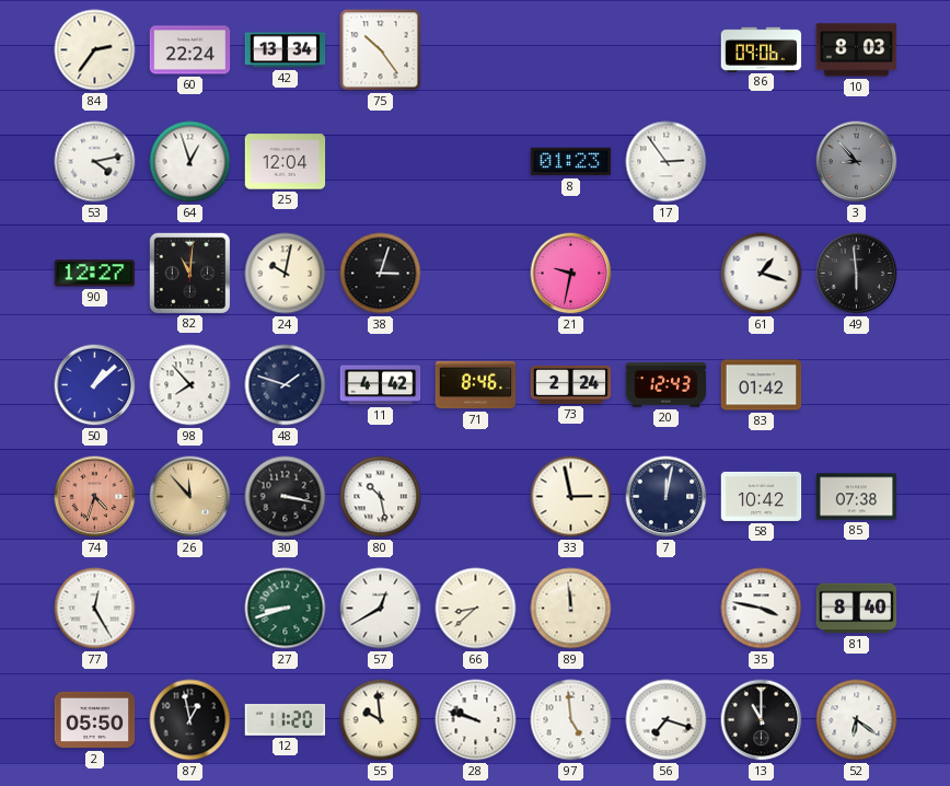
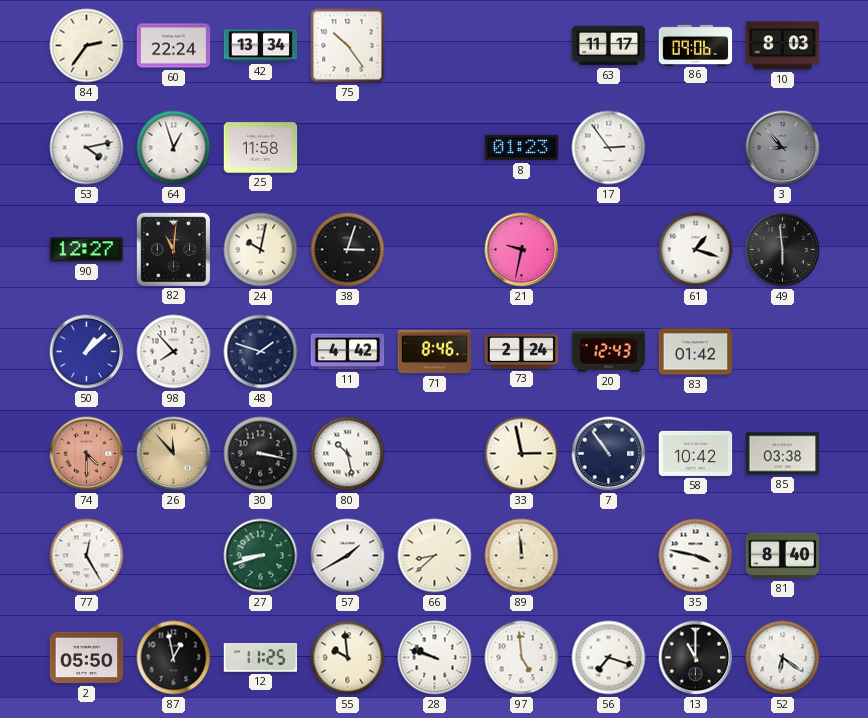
63: none -> 11:17 (609, 46)
25: 12:04 -> 11:58 (261, 148)
74: 4:33 -> 4:30 (87, 454)
7: 12:02 -> 10:54 (609, 454)
85: 07:38 -> 03:38 (783, 454)
57: 12:40 -> 1:40 (348, 556)
12: 11:20 -> 11:25 (261, 658)
